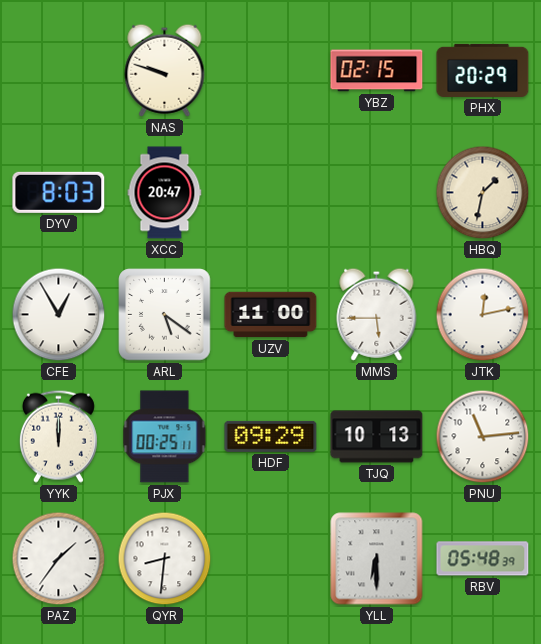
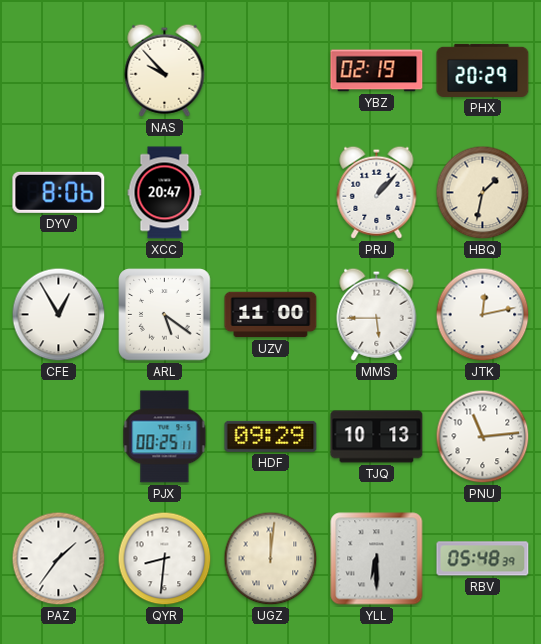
NAS: 9:48 -> 9:53 (165, 70)
YBZ: 02:15 -> 02:19 (377, 71)
DYV: 8:03 -> 8:06 (59, 192)
PRJ: none -> 1:07 (377, 192)
YYK: 12:00 -> none (58, 436)
UGZ: none -> 12:01 (271, 559)
